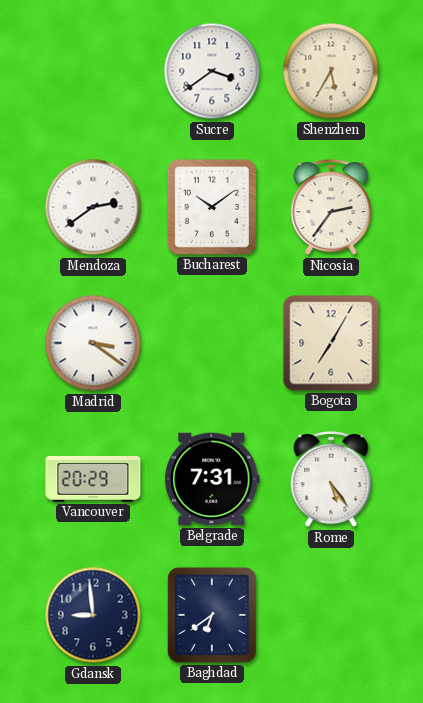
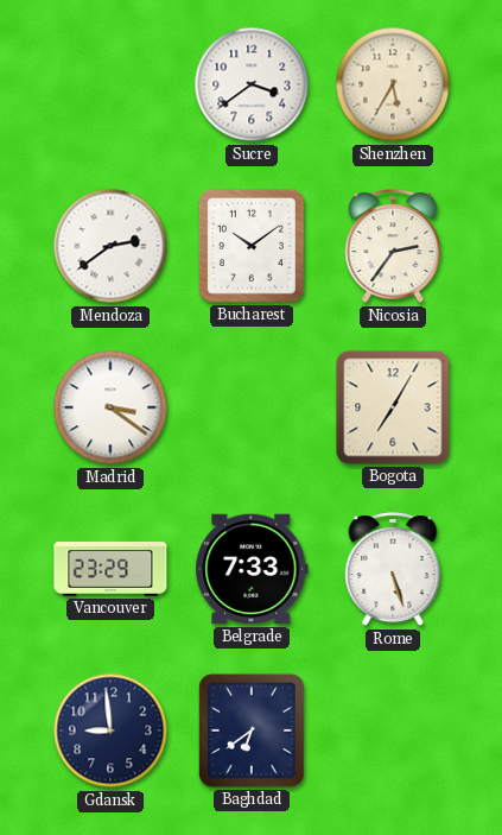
Vancouver: 20:29 -> 23:29 (110, 570)
Belgrade: 7:31 -> 7:33 (252, 569)
Rome: 5:24 -> 5:27 (393, 570)
